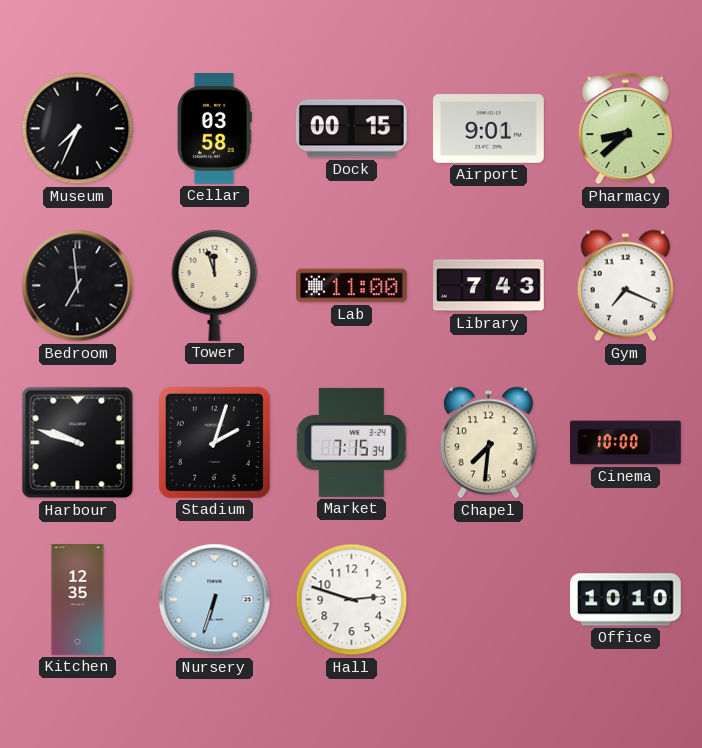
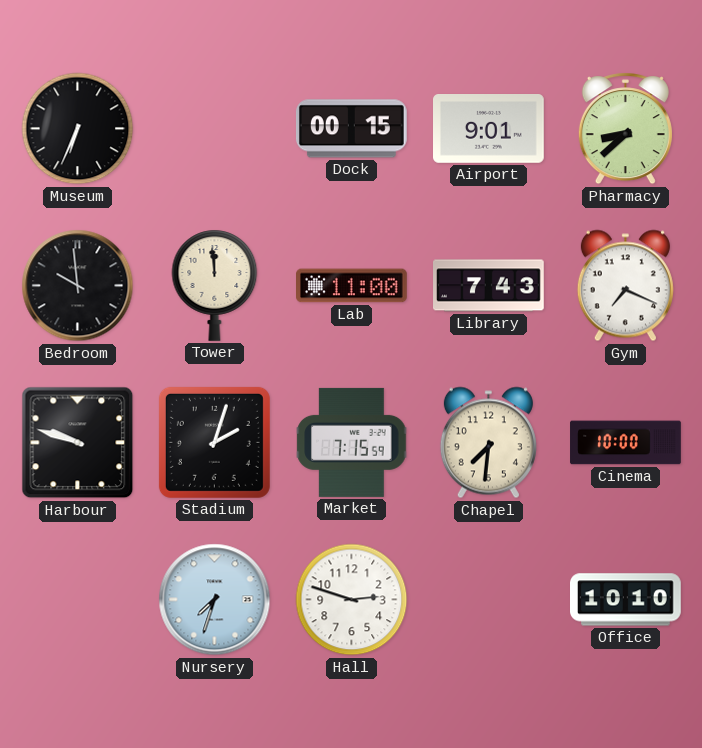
Museum: 7:34 -> 6:34 (78, 129)
Cellar: 03:58 -> none (214, 129)
Bedroom: 6:59 -> 9:59 (78, 286)
Tower: 11:57 -> 11:59 (215, 285)
Market: 7:15:34 -> 7:15:59 (352, 442)
Kitchen: 12:35 -> none (78, 600)
Nursery: 6:33 -> 7:33 (215, 600)
